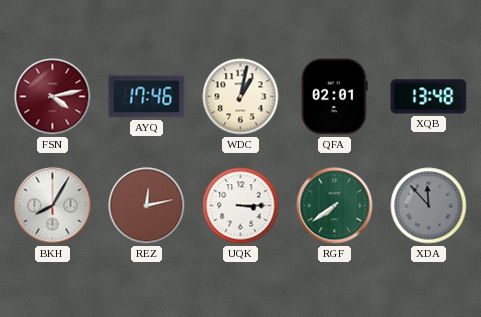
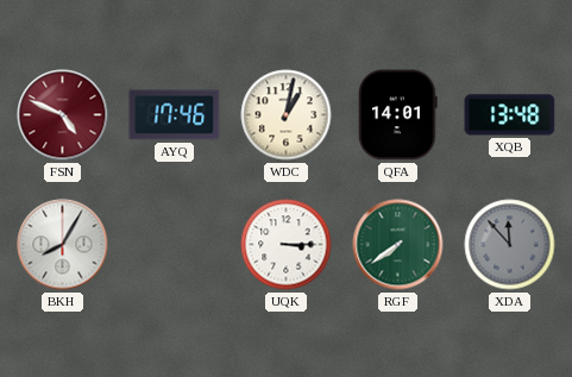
FSN: 4:13 -> 4:49 (63, 115)
QFA: 02:01 -> 14:01 (398, 115)
REZ: 12:13 -> none (147, 206)
